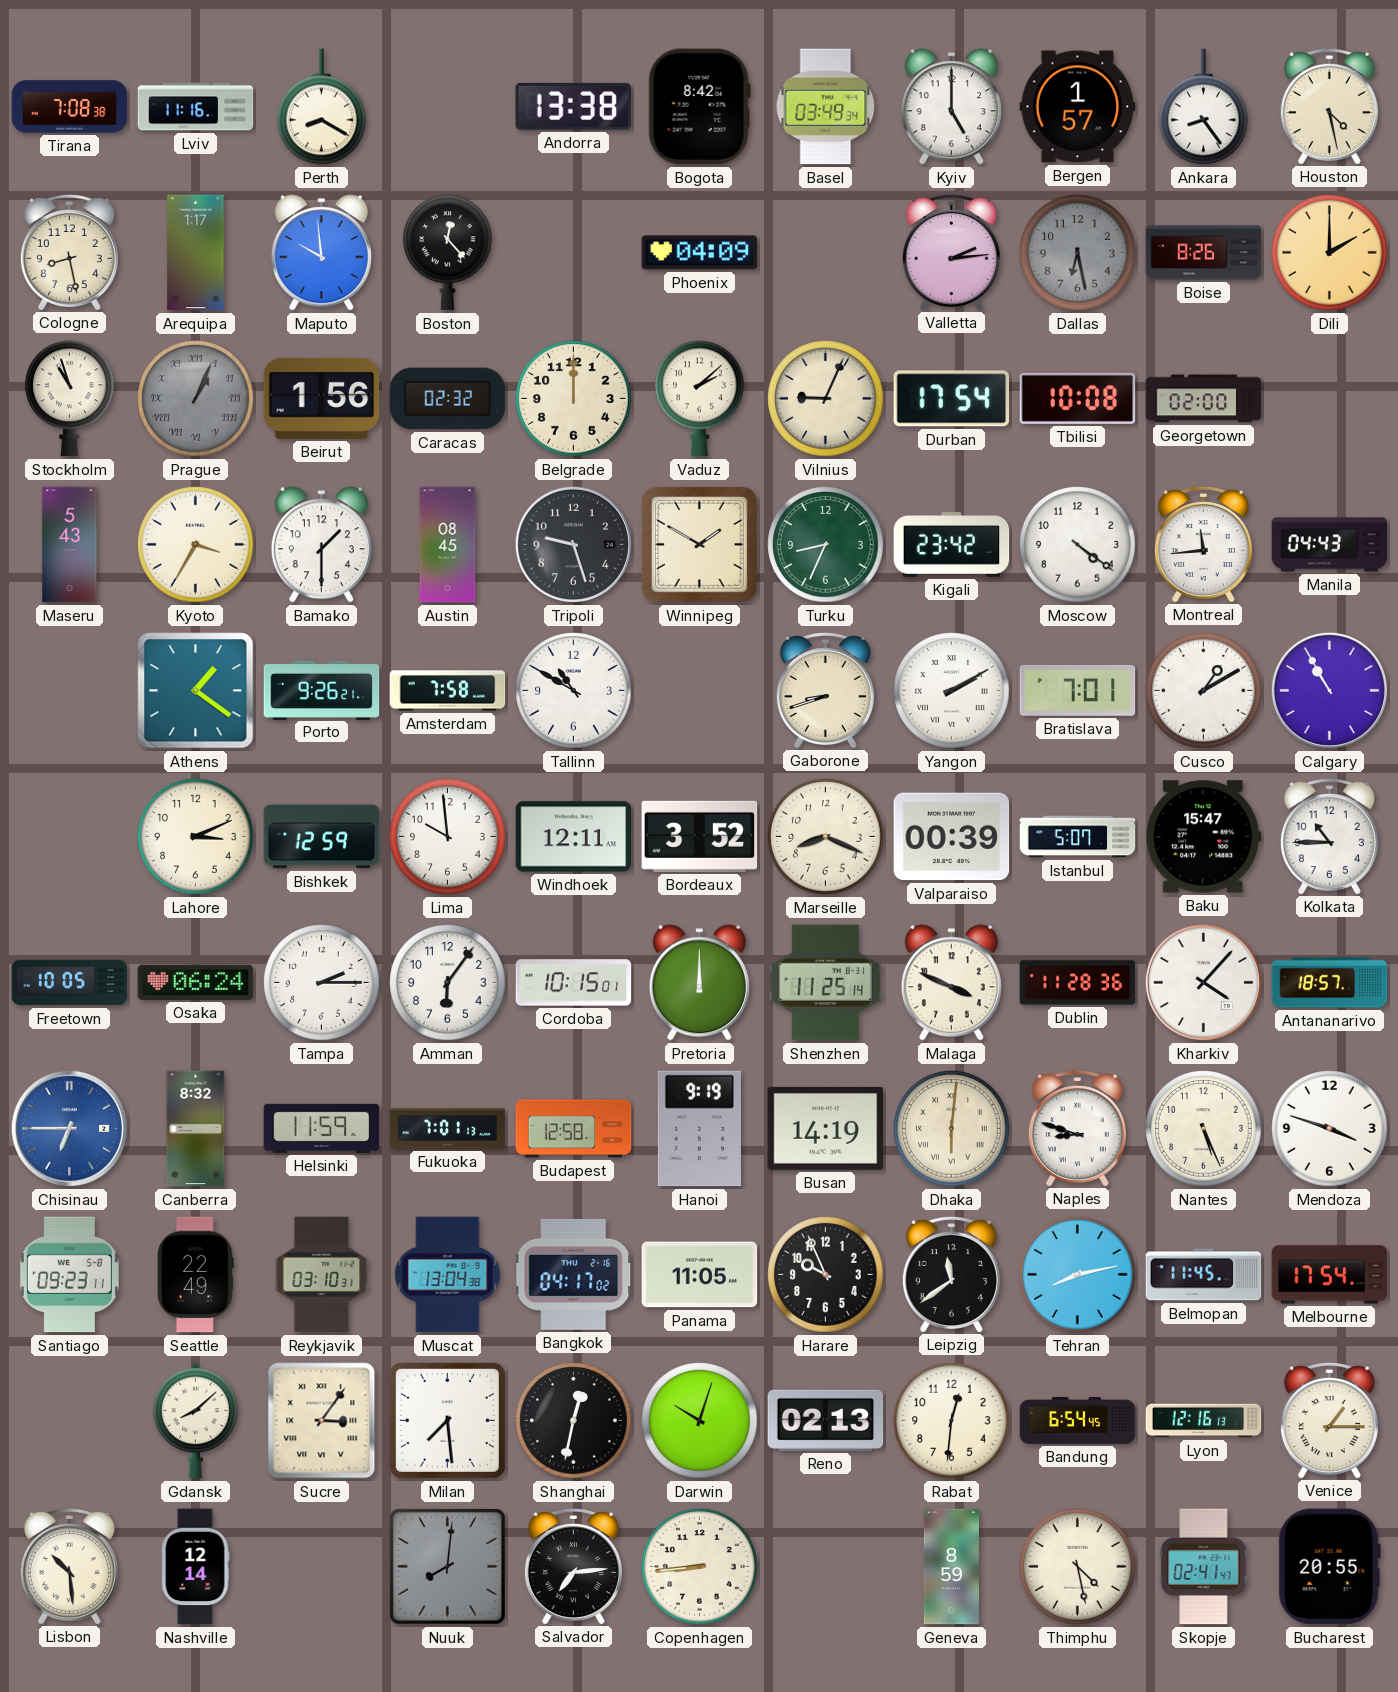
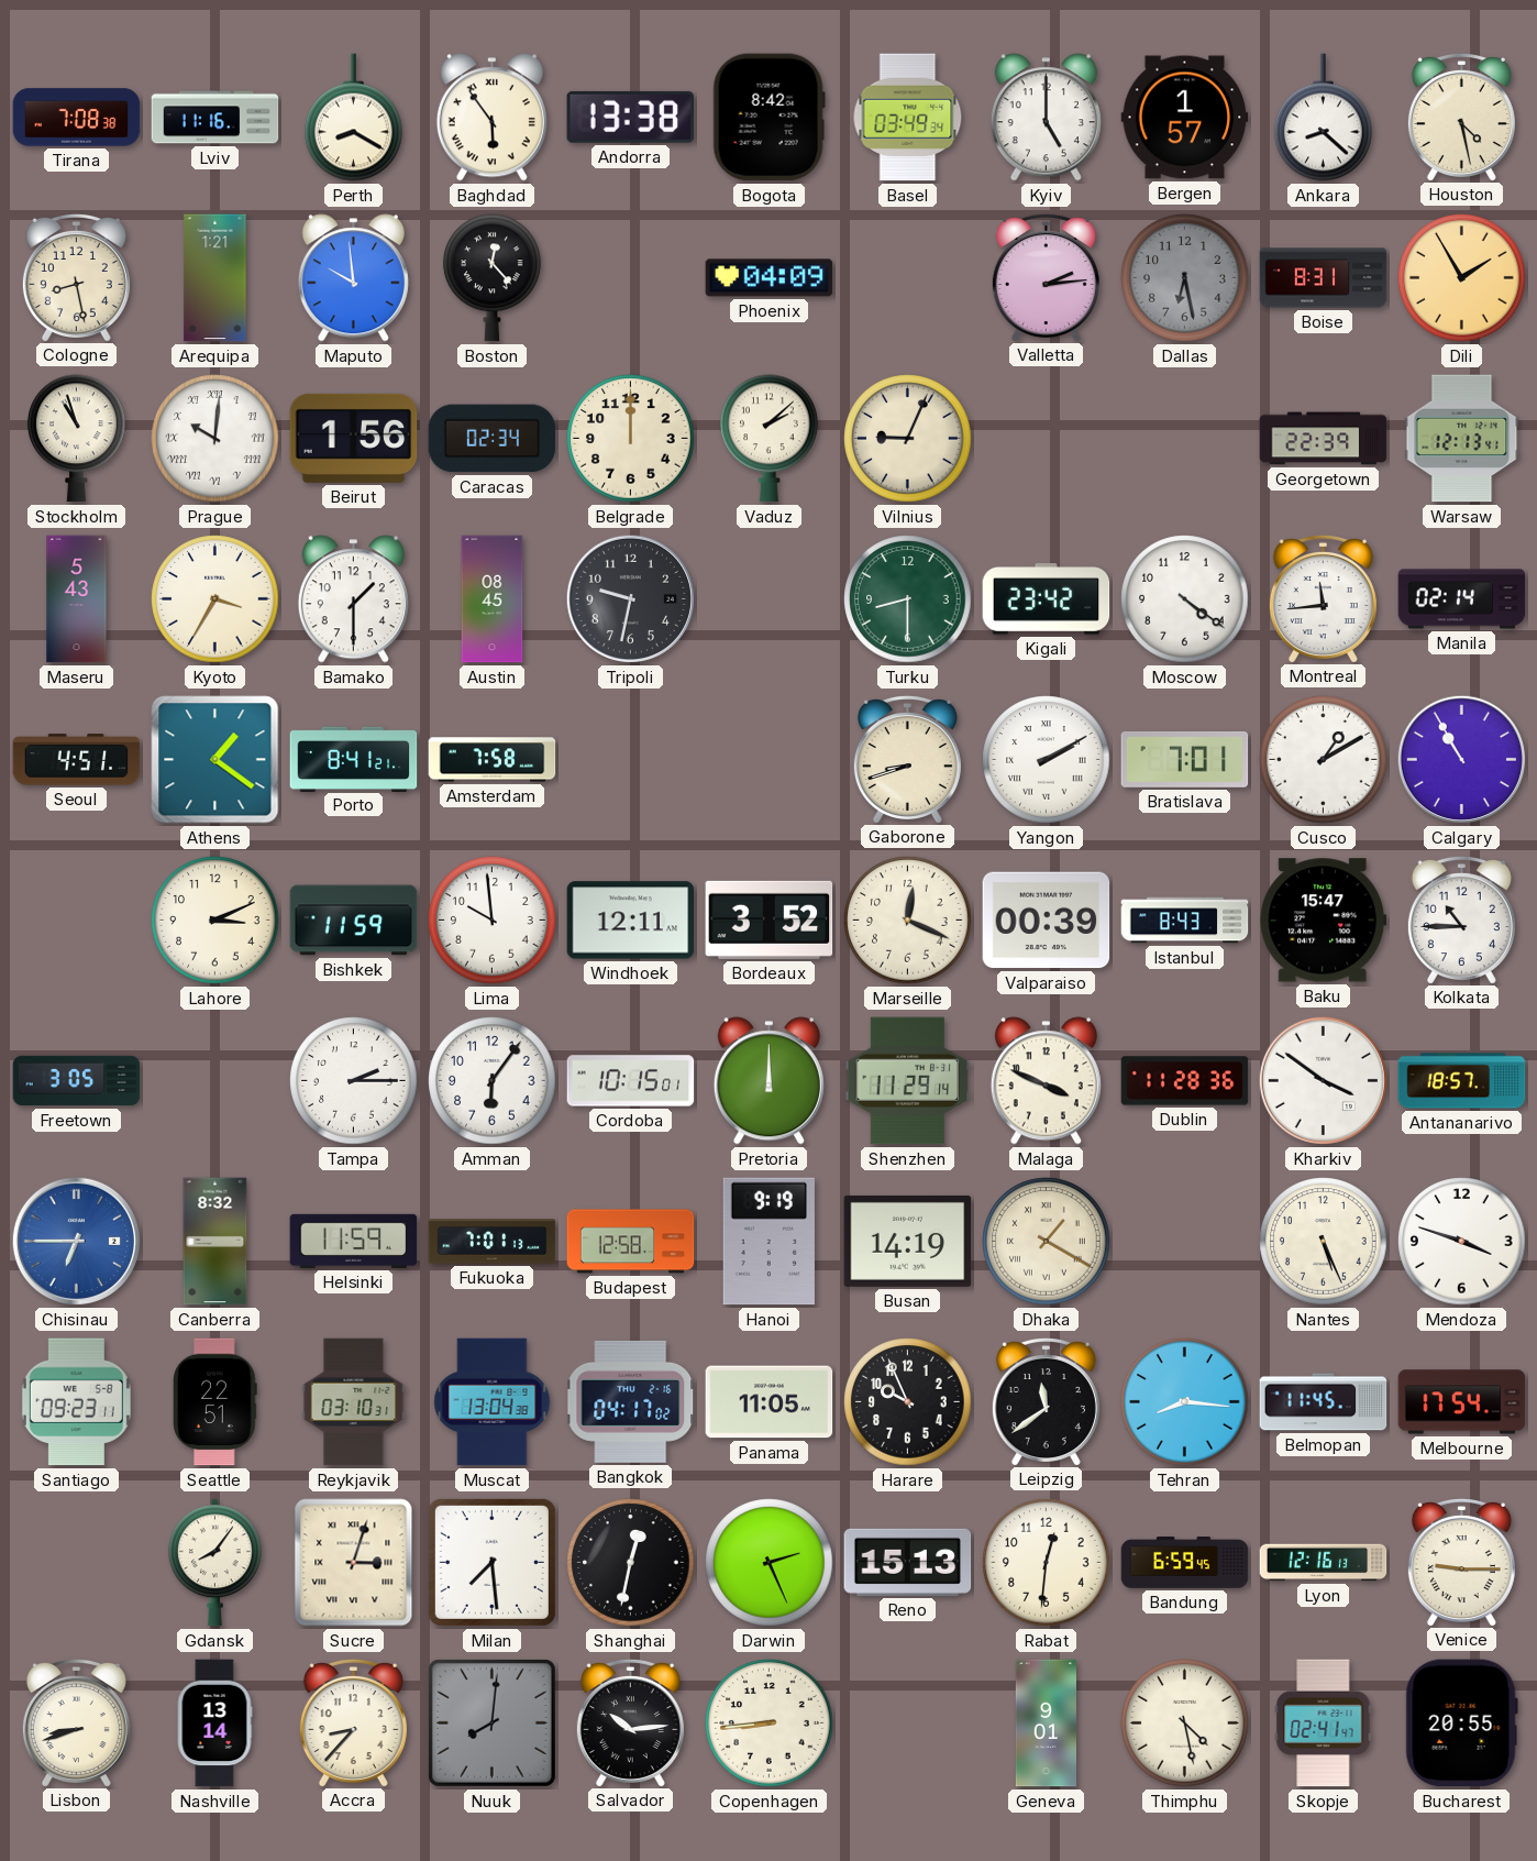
Baghdad: none -> 5:54 (491, 118)
Ankara: 8:24 -> 8:22 (1324, 118)
Arequipa: 1:17 -> 1:21 (215, 278)
Boise: 8:26 -> 8:31 (1324, 278)
Dili: 2:00 -> 1:55 (1462, 278)
Prague: 1:04 -> 10:01 (215, 439)
Prague dial: grey -> white (215, 439)
Caracas: 02:32 -> 02:34 (493, 439)
Durban: 17:54 -> none (952, 399)
Tbilisi: 10:08 -> none (1078, 398)
Georgetown: 02:00 -> 22:39 (1324, 439)
Warsaw: none -> 12:13 (1462, 439)
Tripoli: 9:27 -> 9:32 (630, 598)
Winnipeg: 1:50 -> none (699, 544)
Turku: 8:34 -> 8:30 (908, 599)
Manila: 04:43 -> 02:14 (1462, 599)
Seoul: none -> 4:51 (77, 760)
Porto: 9:26 -> 8:41 (354, 759)
Tallinn: 10:50 -> none (574, 691)
Bishkek: 12:59 -> 11:59 (354, 921)
Marseille: 8:19 -> 12:19 (908, 921)
Istanbul: 5:07 -> 8:43 (1185, 921)
Freetown: 10:05 -> 3:05 (77, 1081)
Osaka: 06:24 -> none (196, 982)
Shenzhen: 11:25 -> 11:29 (908, 1081)
Kharkiv: 4:07 -> 3:51 (1323, 1080)
Dhaka: 6:01 -> 1:20 (1047, 1242)
Naples: 8:48 -> none (1077, 1128)
Seattle: 22:49 -> 22:51 (215, 1402)
Tehran: 8:13 -> 8:16 (1185, 1402)
Gdansk: 8:08 -> 8:06 (214, 1563)
Sucre: 3:06 -> 3:03 (354, 1563)
Darwin: 10:03 -> 2:26 (770, 1563)
Reno: 02:13 -> 15:13 (908, 1562)
Bandung: 6:54 -> 6:59 (1185, 1563)
Venice: 1:15 -> 9:15 (1461, 1562)
Lisbon: 10:29 -> 8:42 (76, 1722)
Nashville: 12:14 -> 13:14 (214, 1724)
Accra: none -> 8:37 (353, 1722)
Salvador: 7:14 -> 10:14 (630, 1722)
Geneva: 8:59 -> 9:01 (1046, 1724)
